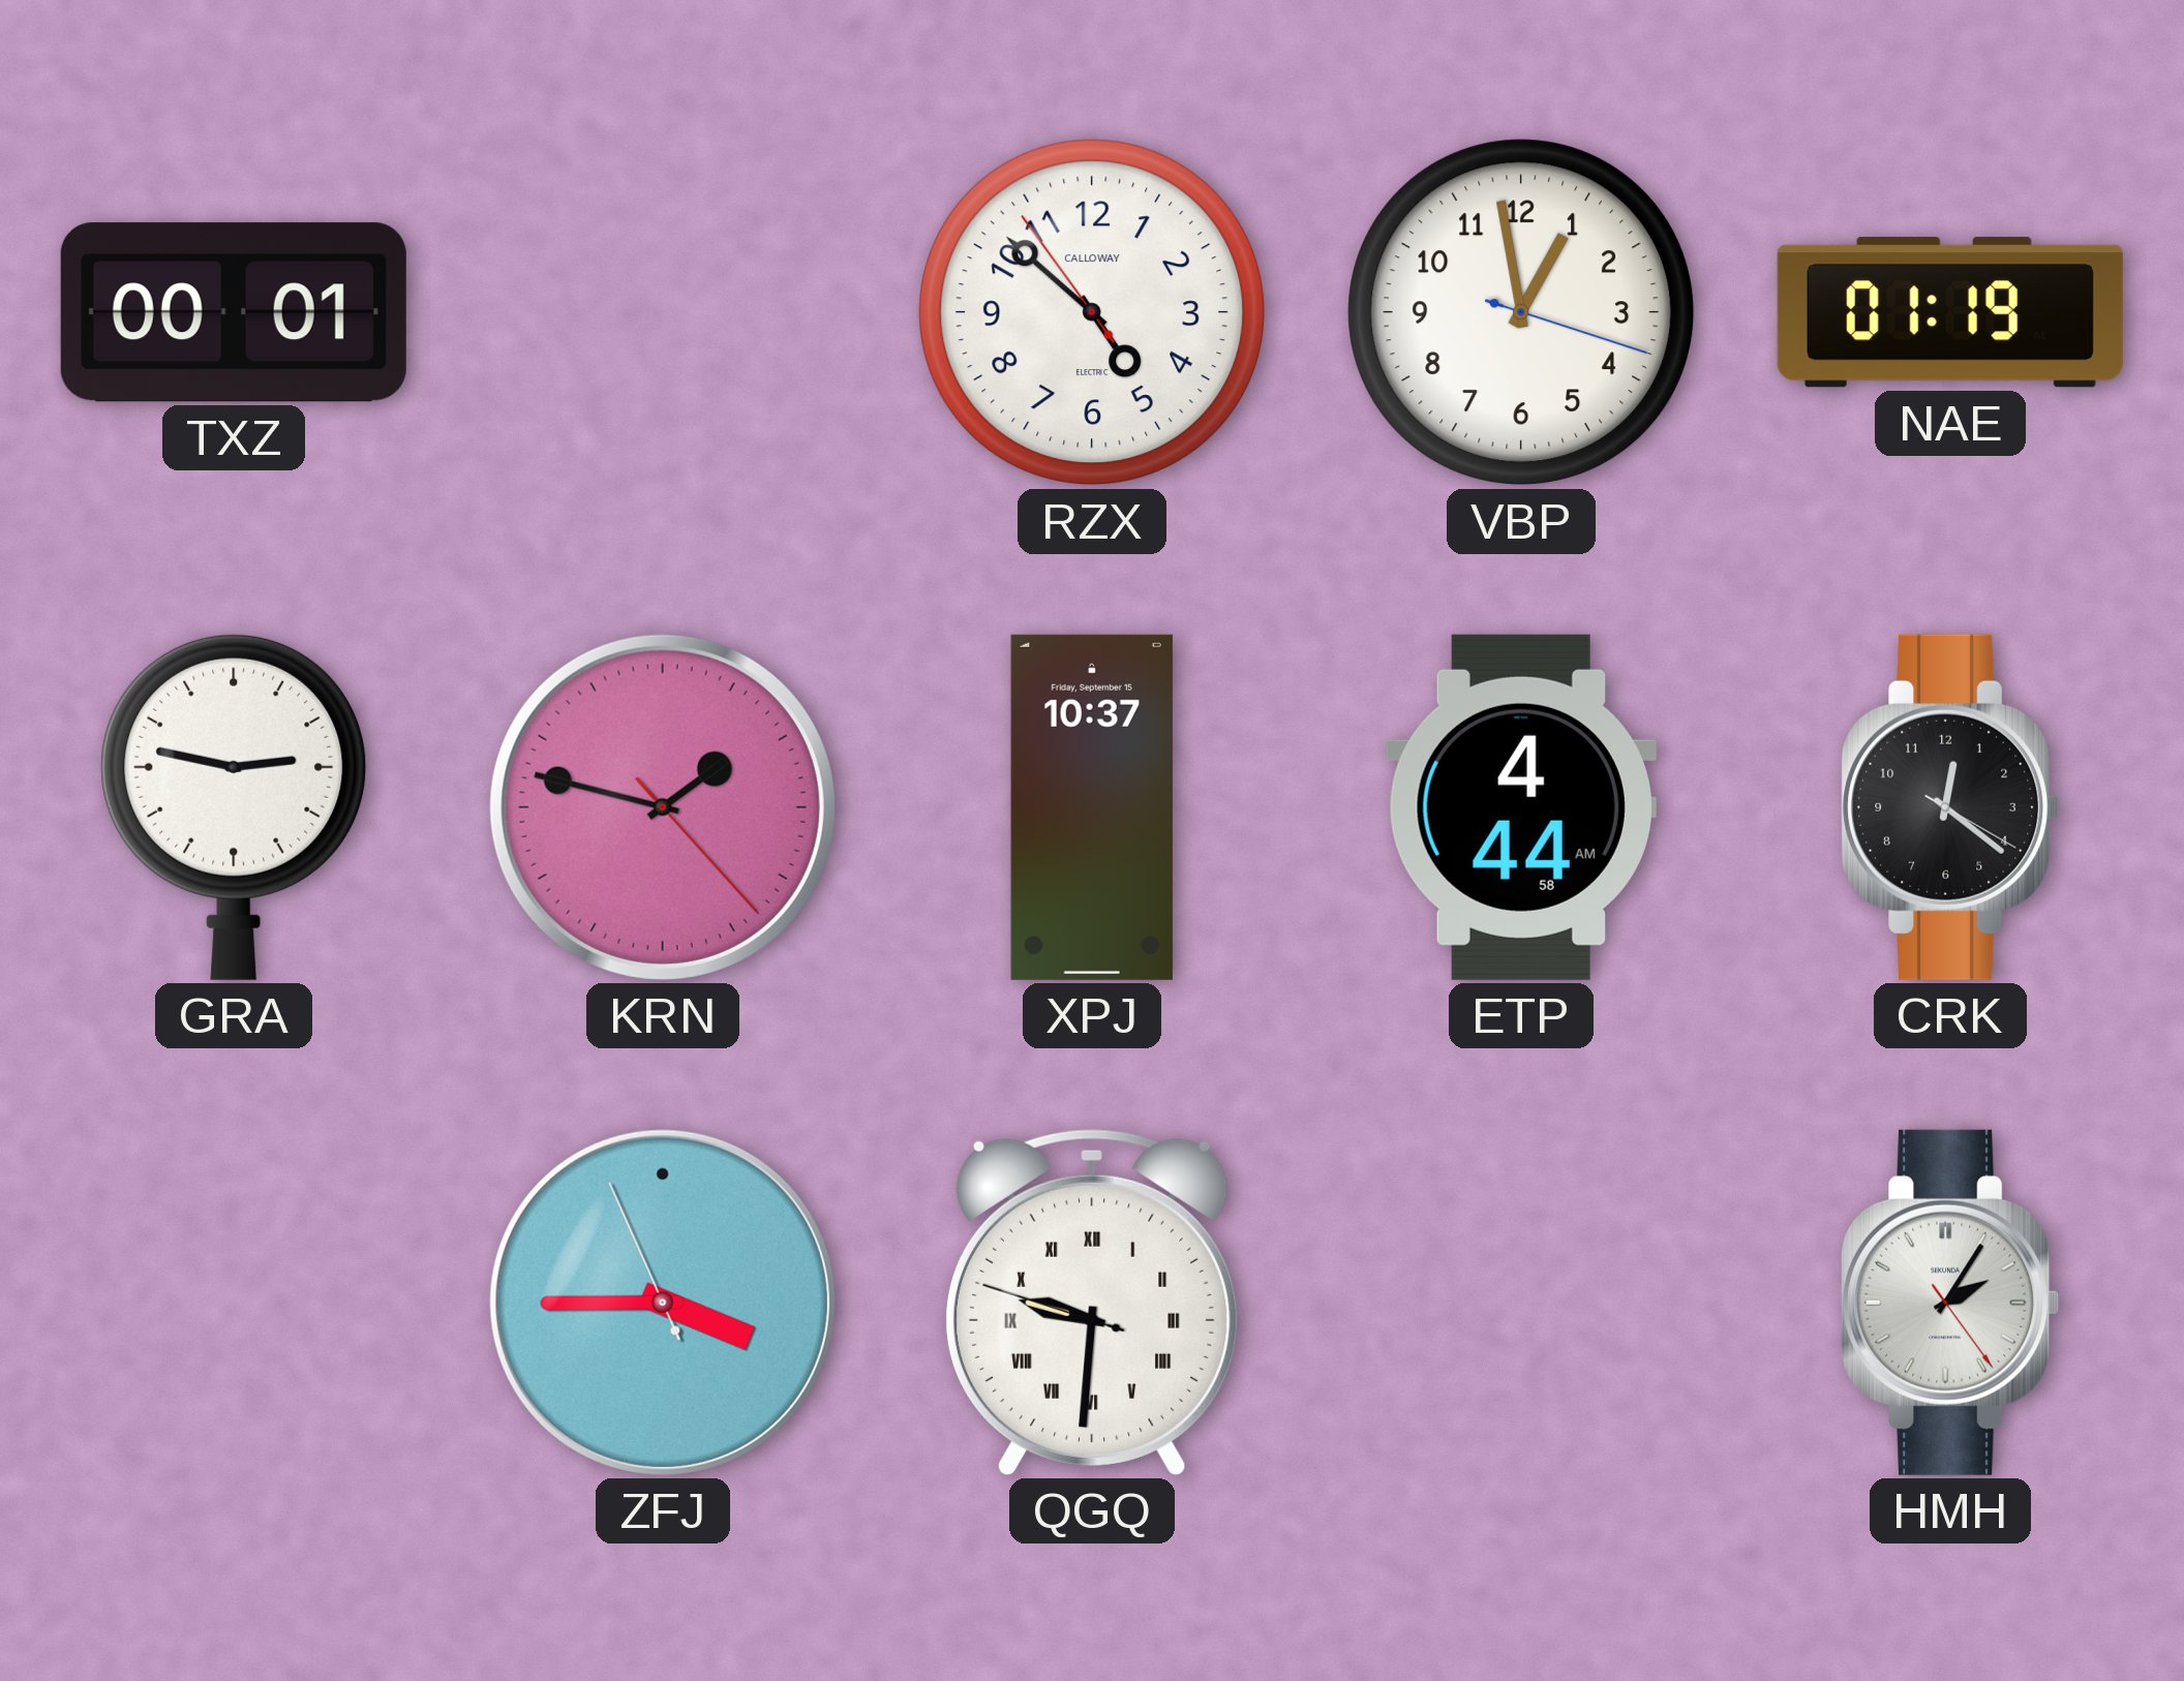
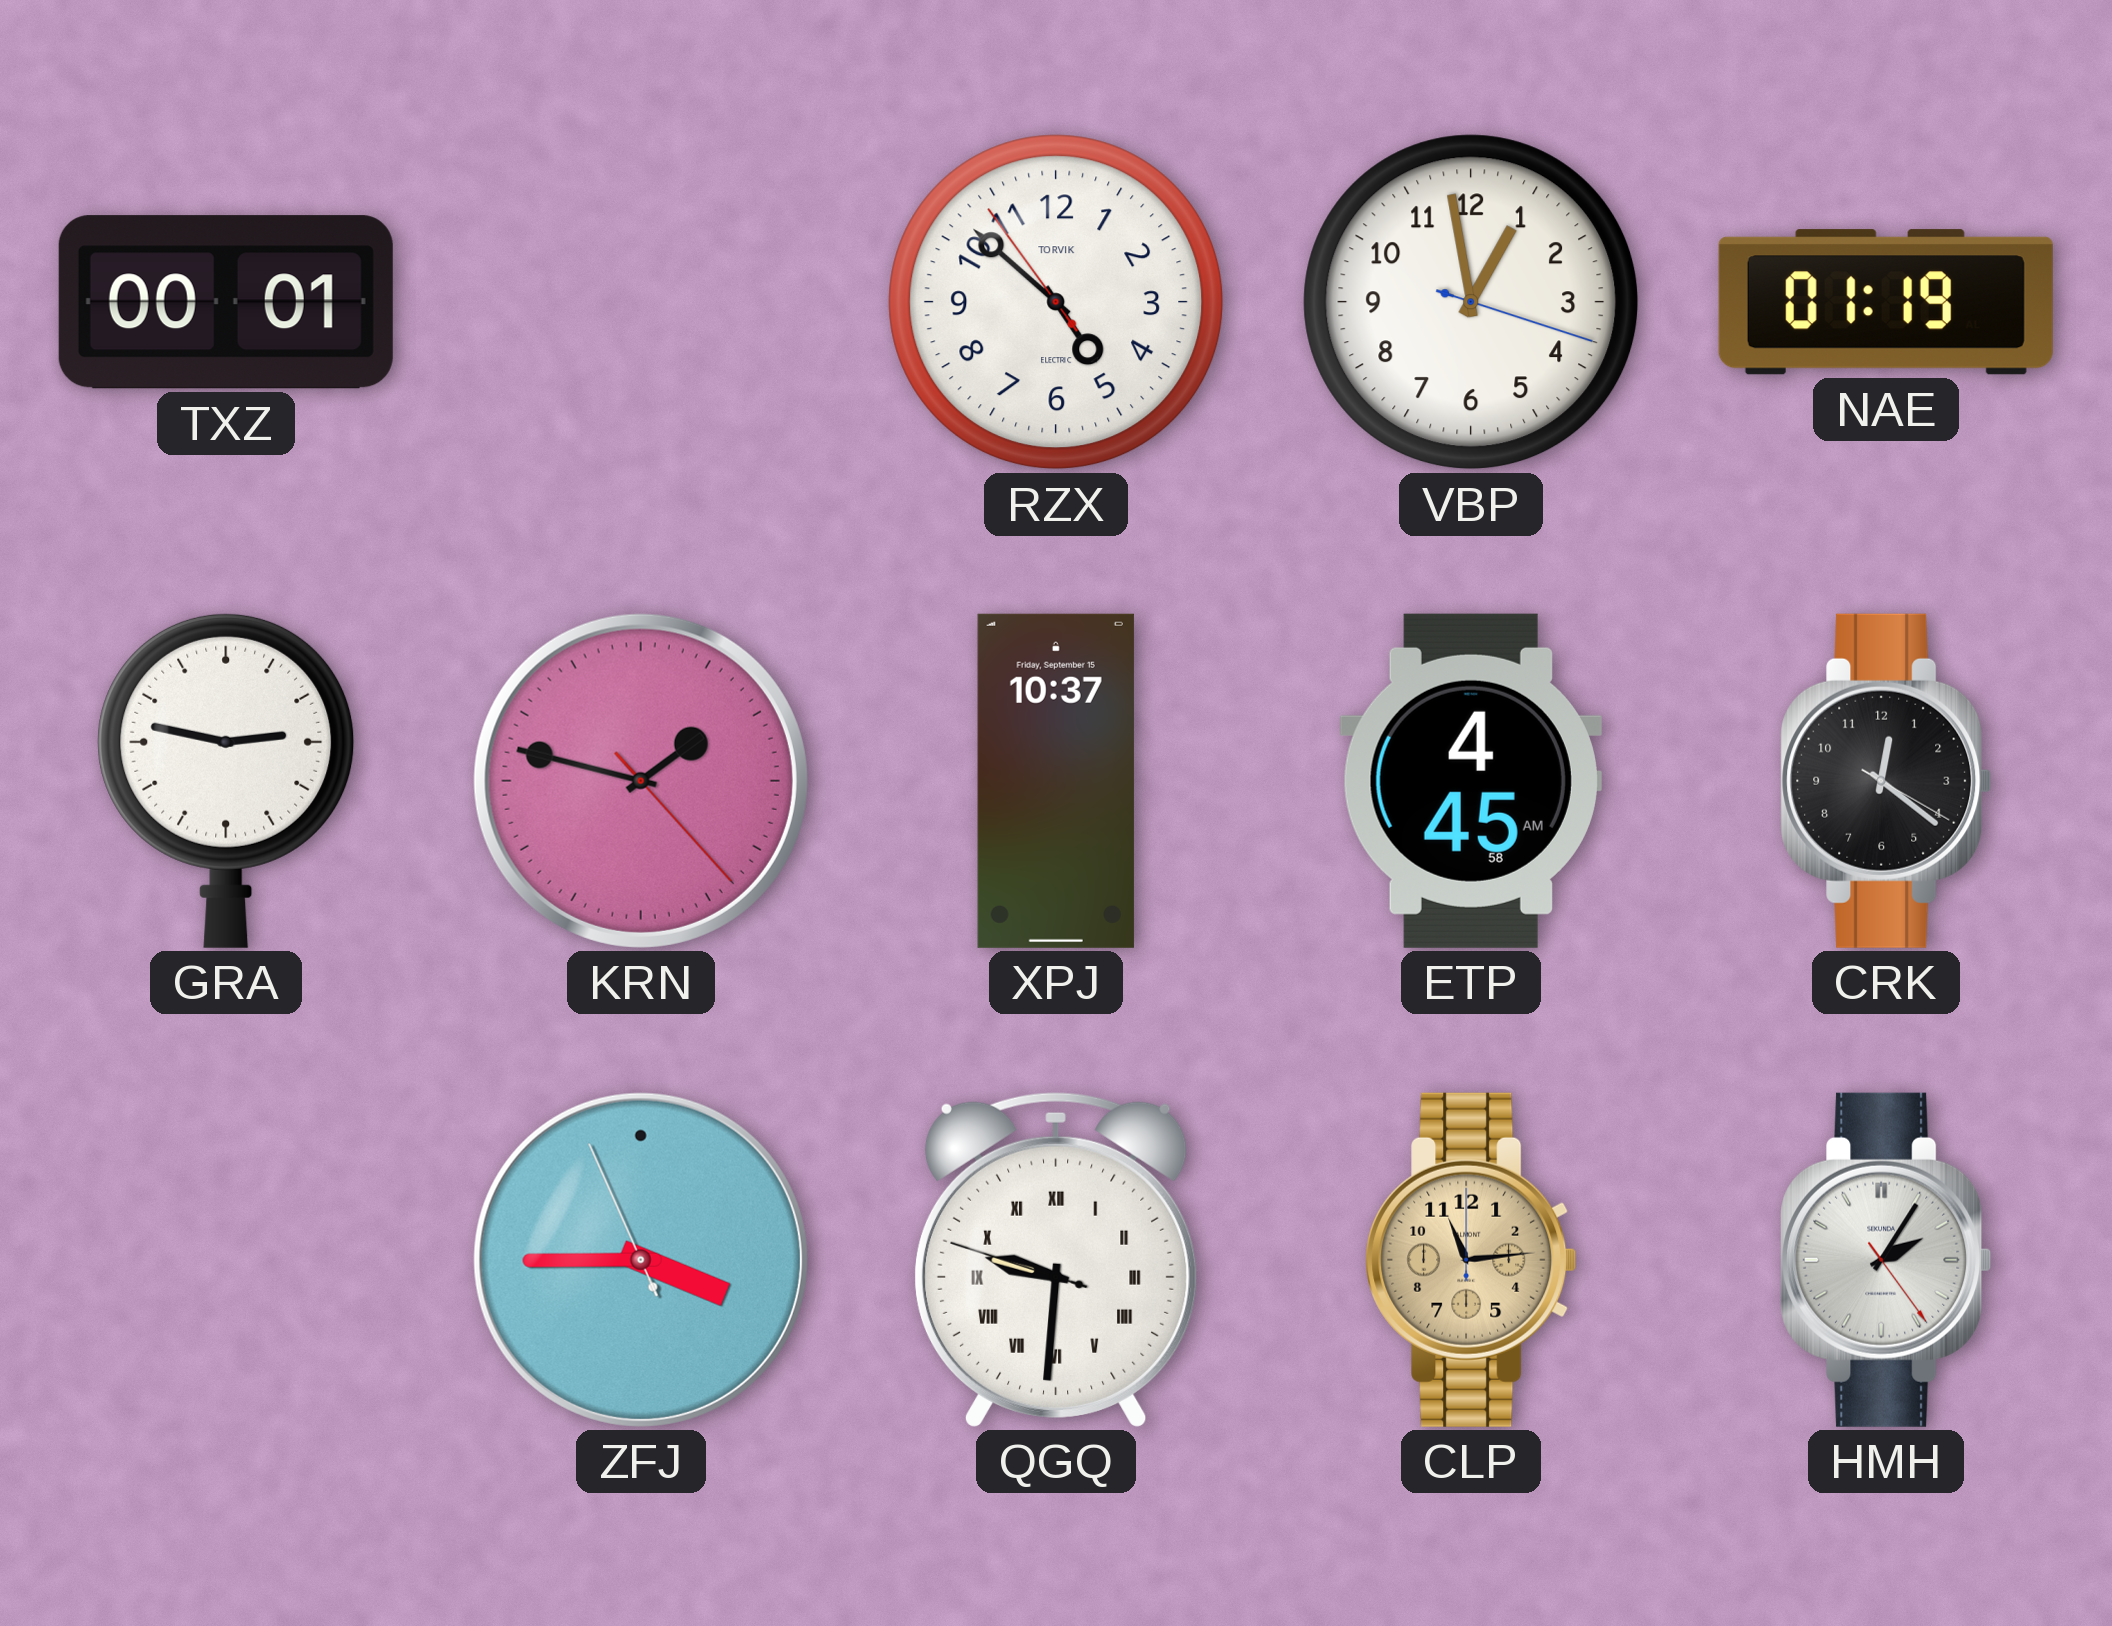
RZX brand: CALLOWAY -> TORVIK (1056, 302)
ETP: 4:44 -> 4:45 (1471, 781)
CLP: none -> 11:14 (1471, 1260)
